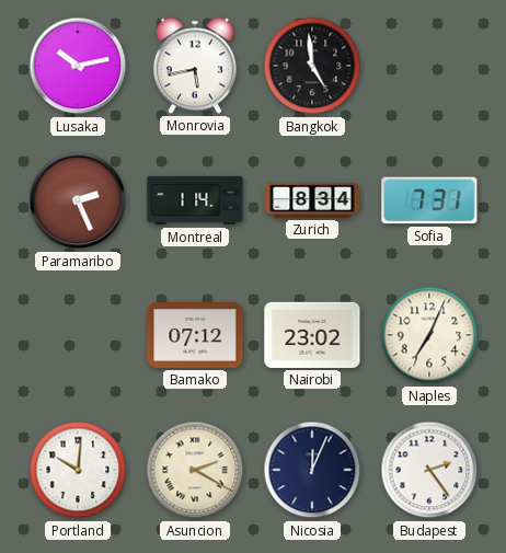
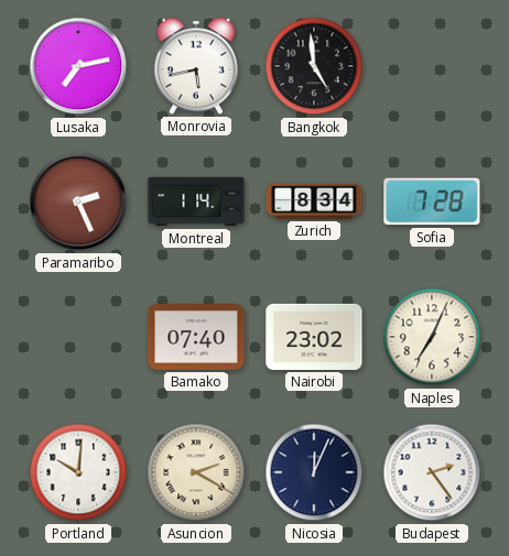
Lusaka: 10:13 -> 7:13 (78, 66)
Sofia: 7:31 -> 7:28 (432, 201)
Bamako: 07:12 -> 07:40 (196, 338)
